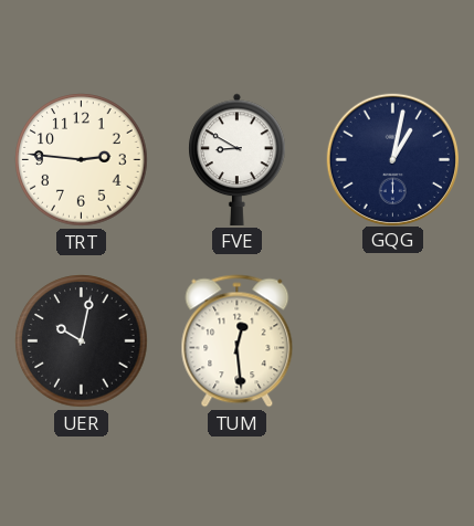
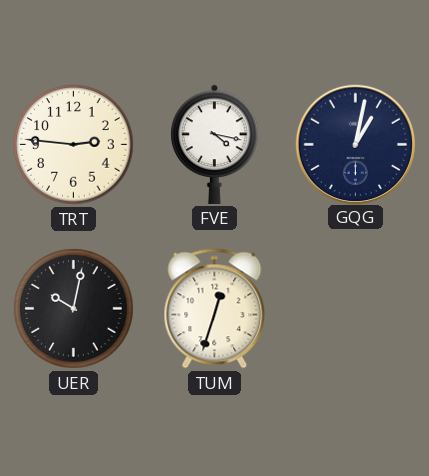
FVE: 8:50 -> 4:17 (215, 144)
TUM: 12:29 -> 12:33 (215, 309)
